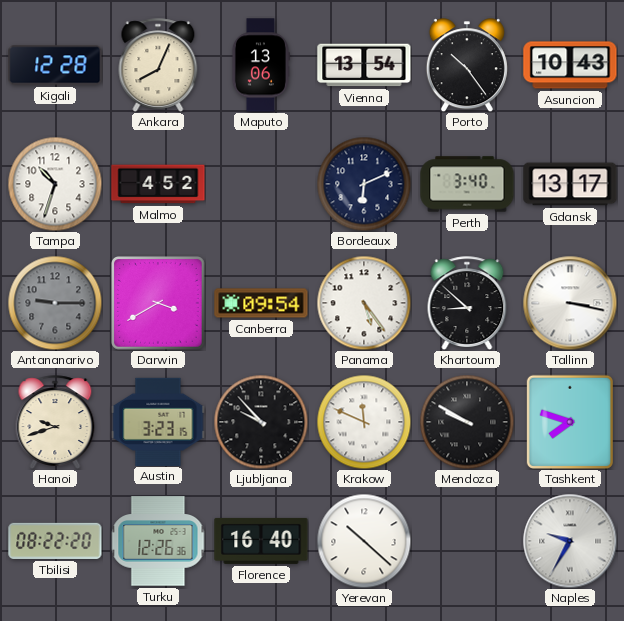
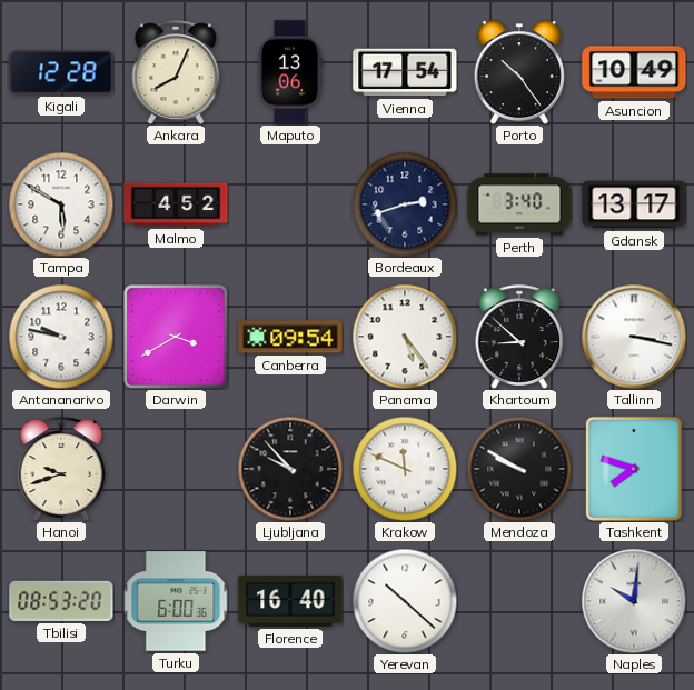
Vienna: 13:54 -> 17:54 (405, 72)
Asuncion: 10:43 -> 10:49 (634, 72)
Tampa: 10:33 -> 5:50 (61, 204)
Bordeaux: 6:11 -> 2:42 (405, 204)
Antananarivo: 9:15 -> 9:47 (61, 337)
Antananarivo dial: grey -> white (61, 337)
Austin: 3:23 -> none (158, 421)
Tbilisi: 08:22 -> 08:53 (61, 601)
Turku: 12:26 -> 6:00 (176, 601)
Naples: 9:35 -> 10:01 (634, 601)
